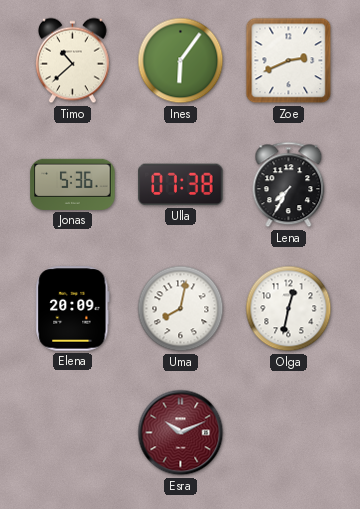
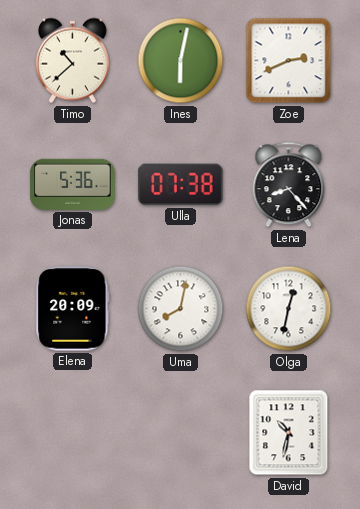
Ines: 6:06 -> 6:02 (181, 61)
Lena: 7:35 -> 8:23 (289, 185)
Esra: 10:11 -> none (181, 433)
David: none -> 10:32 (289, 433)
